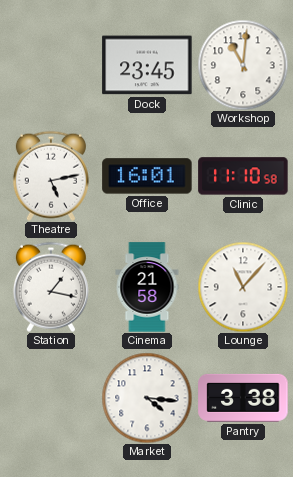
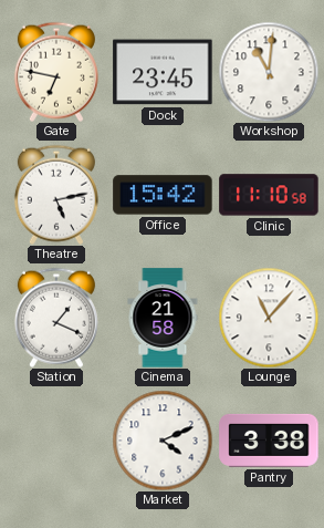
Gate: none -> 6:47 (56, 72)
Office: 16:01 -> 15:42 (163, 195)
Station: 1:17 -> 1:19 (56, 318)
Market: 4:16 -> 4:11 (163, 441)
